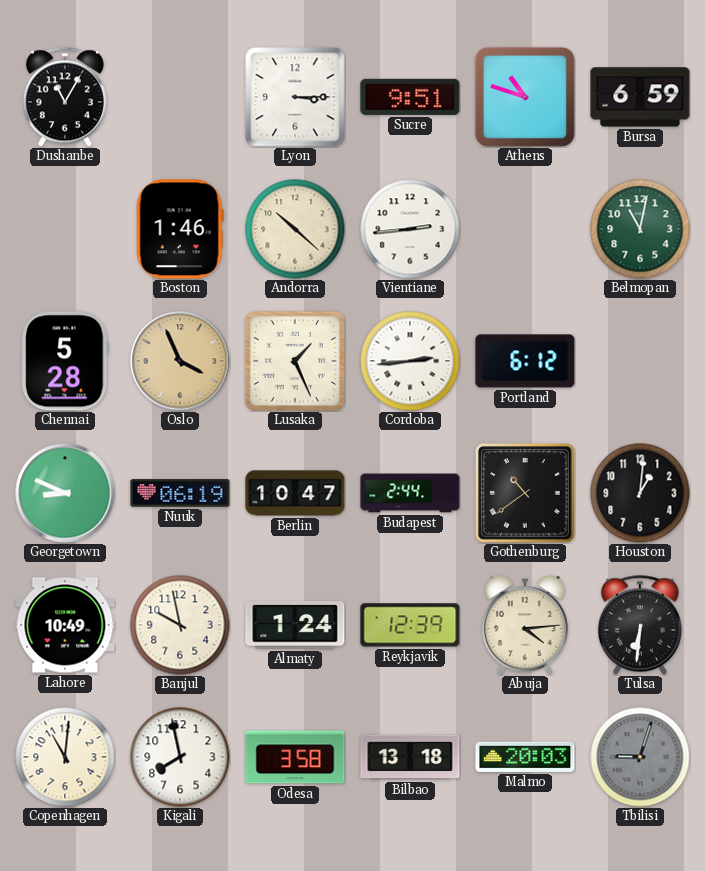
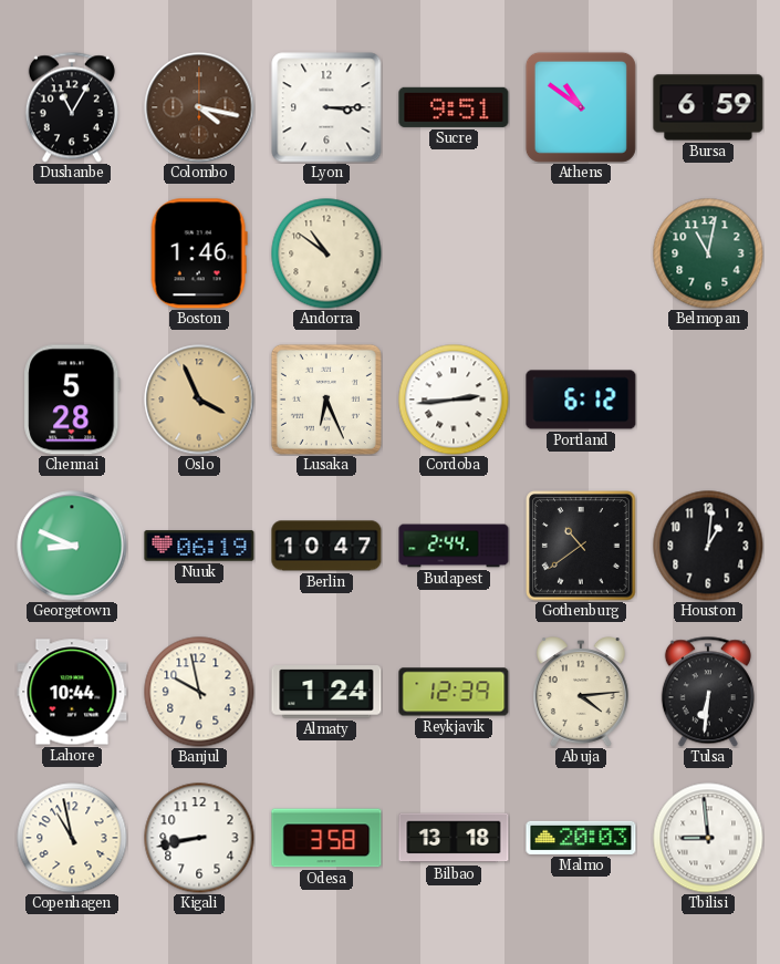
Colombo: none -> 4:17 (199, 107)
Athens: 10:48 -> 10:51 (581, 107)
Andorra: 10:22 -> 10:51 (326, 253)
Vientiane: 2:44 -> none (410, 229)
Lusaka: 1:26 -> 6:26 (326, 400)
Lahore: 10:49 -> 10:44 (72, 692)
Copenhagen: 11:01 -> 10:58 (72, 838)
Kigali: 7:58 -> 8:43 (199, 838)
Tbilisi: 9:03 -> 8:59 (708, 838)
Tbilisi dial: grey -> white (708, 838)
